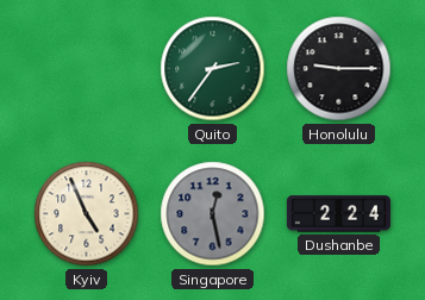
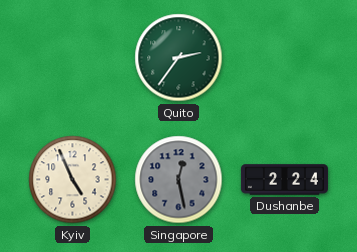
Honolulu: 9:15 -> none (339, 69)
